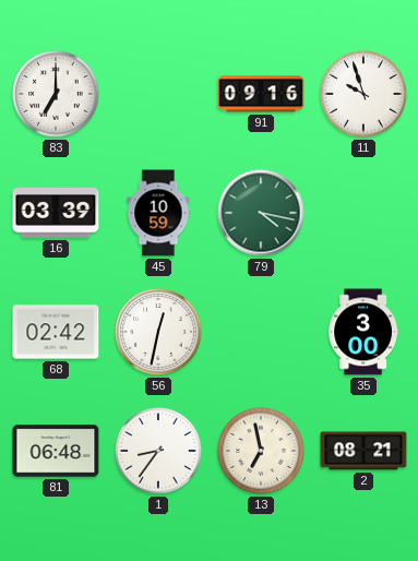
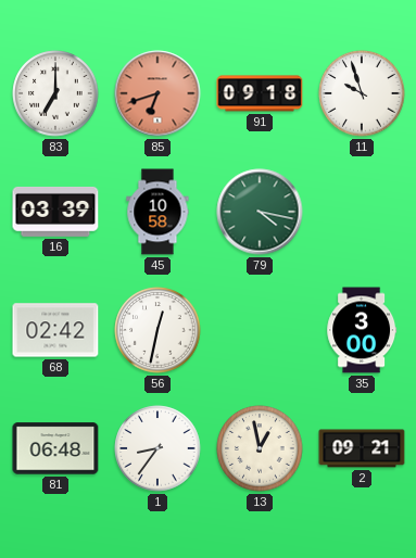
85: none -> 6:42 (157, 93)
91: 09:16 -> 09:18 (260, 93)
45: 10:59 -> 10:58 (157, 212)
13: 6:58 -> 12:58 (260, 448)
2: 08:21 -> 09:21 (362, 448)
